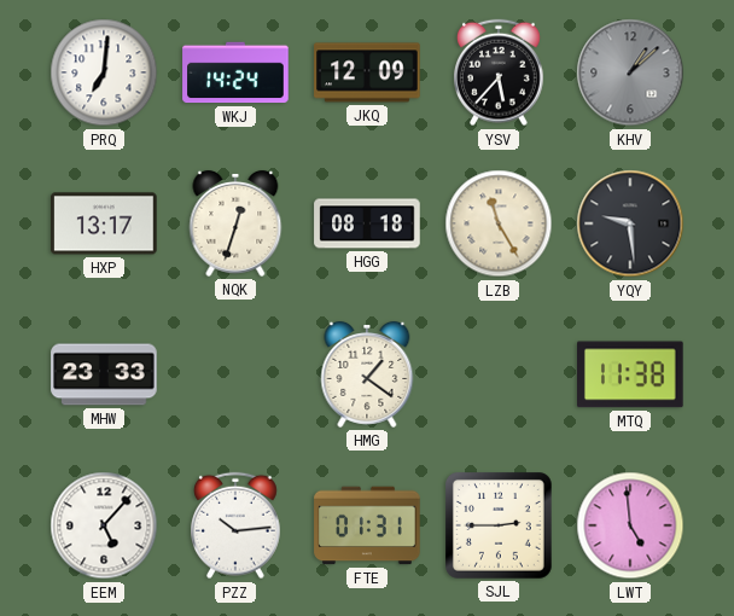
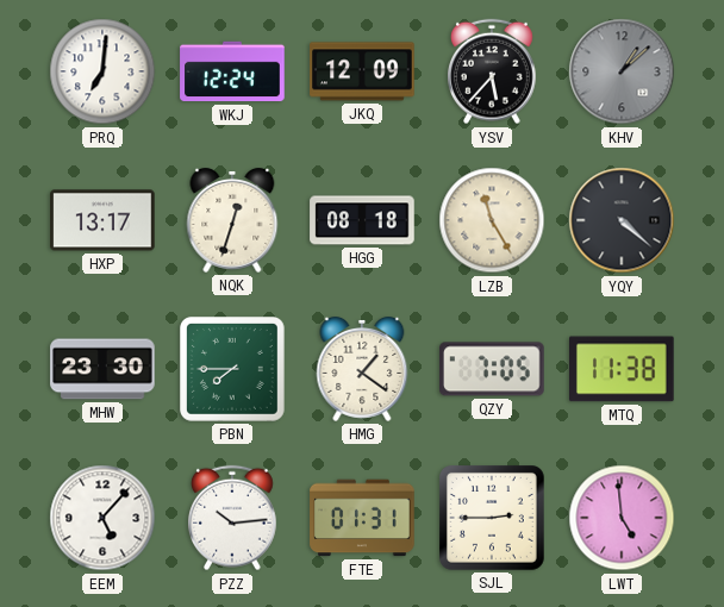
WKJ: 14:24 -> 12:24 (232, 71)
YQY: 9:29 -> 4:22 (622, 220)
MHW: 23:33 -> 23:30 (102, 369)
PBN: none -> 7:45 (233, 370)
QZY: none -> 7:05 (493, 369)
